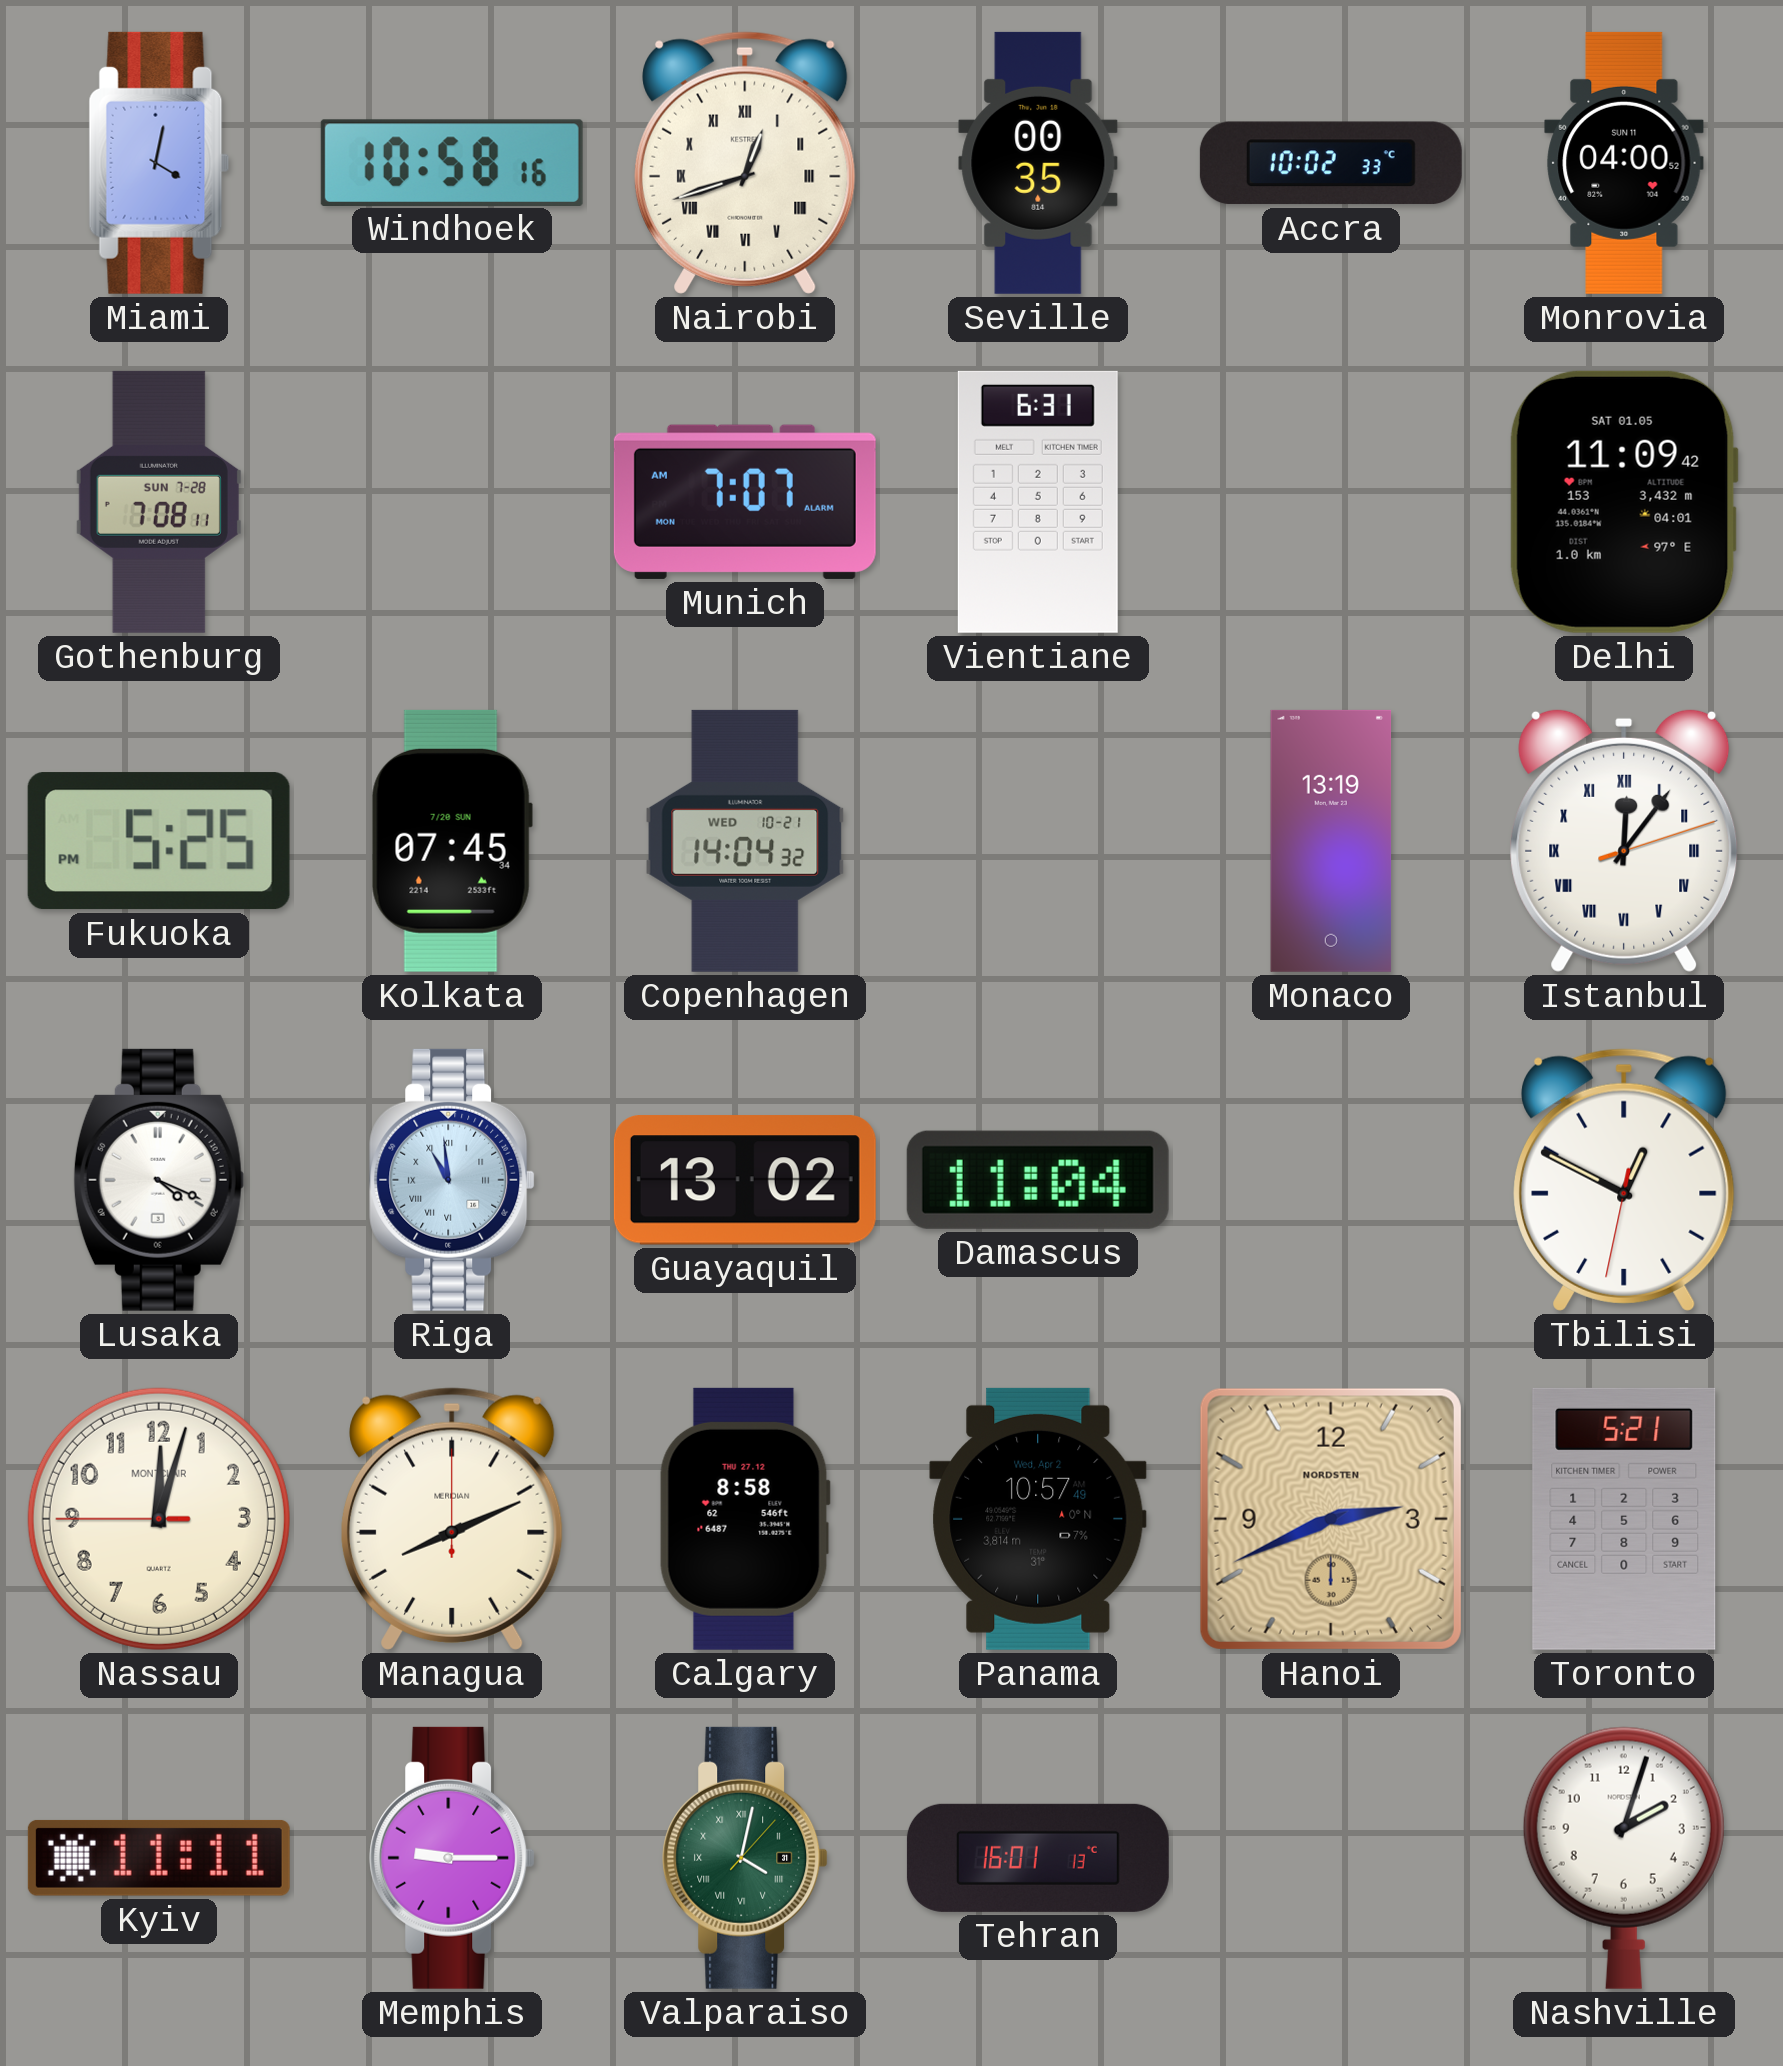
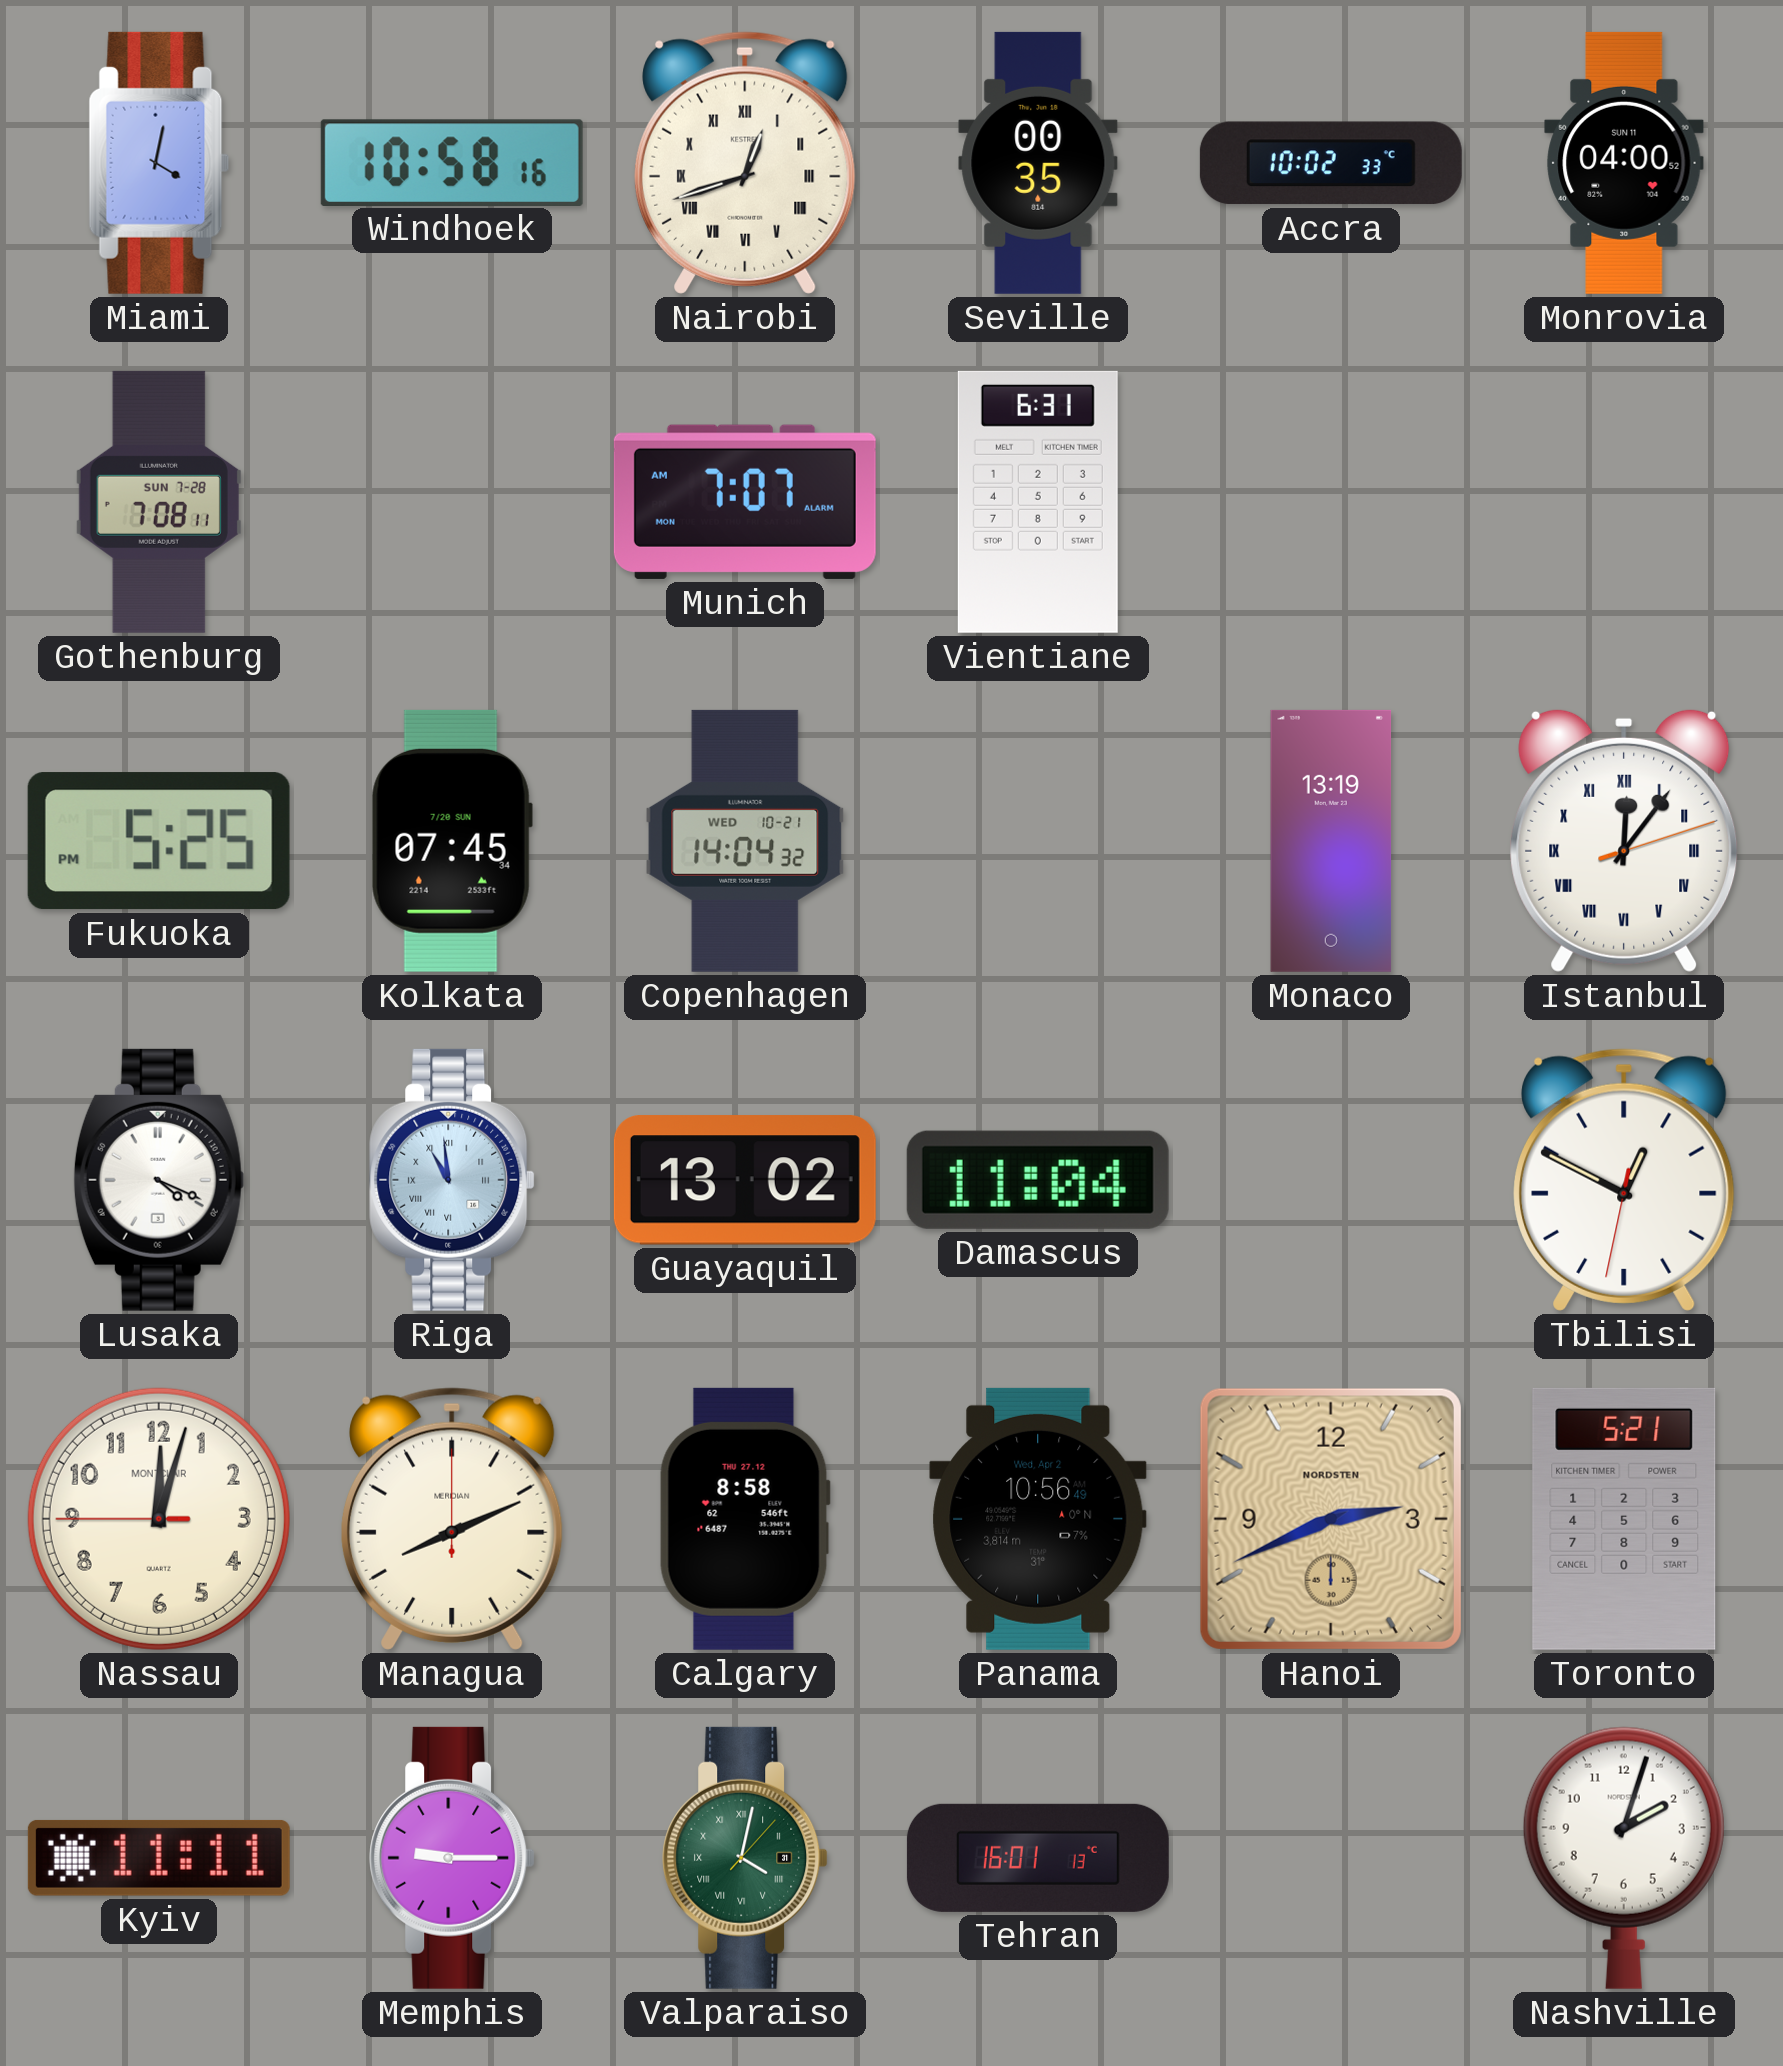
Delhi: 11:09 -> none (1624, 502)
Panama: 10:57 -> 10:56 (1038, 1519)
